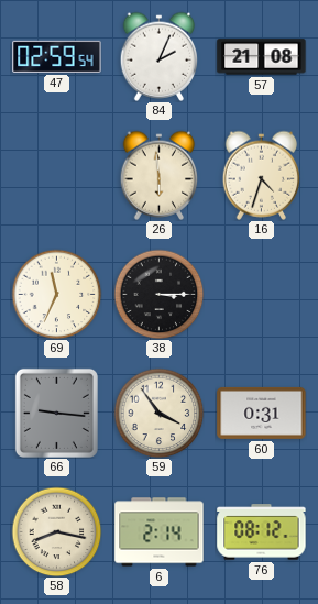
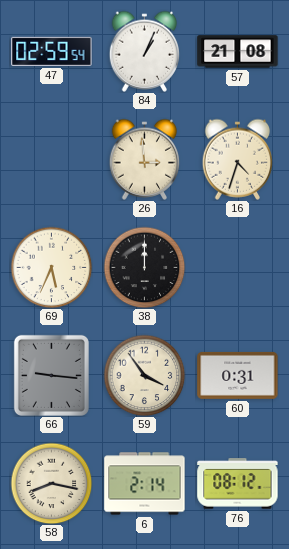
84: 2:04 -> 1:04 (145, 51)
26: 5:59 -> 2:59 (145, 159)
69: 11:34 -> 5:34 (51, 267)
38: 3:15 -> 12:00 (144, 267)
